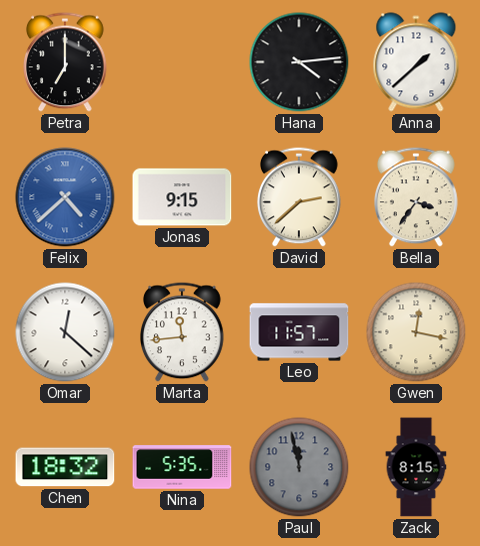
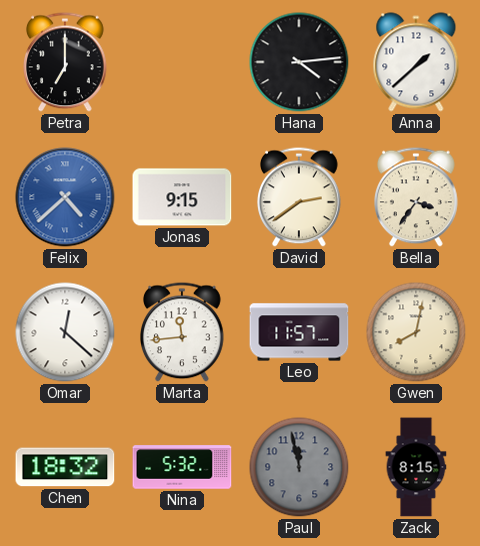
David: 2:38 -> 2:39 (300, 197)
Gwen: 12:17 -> 8:02 (416, 332)
Nina: 5:35 -> 5:32 (182, 467)
